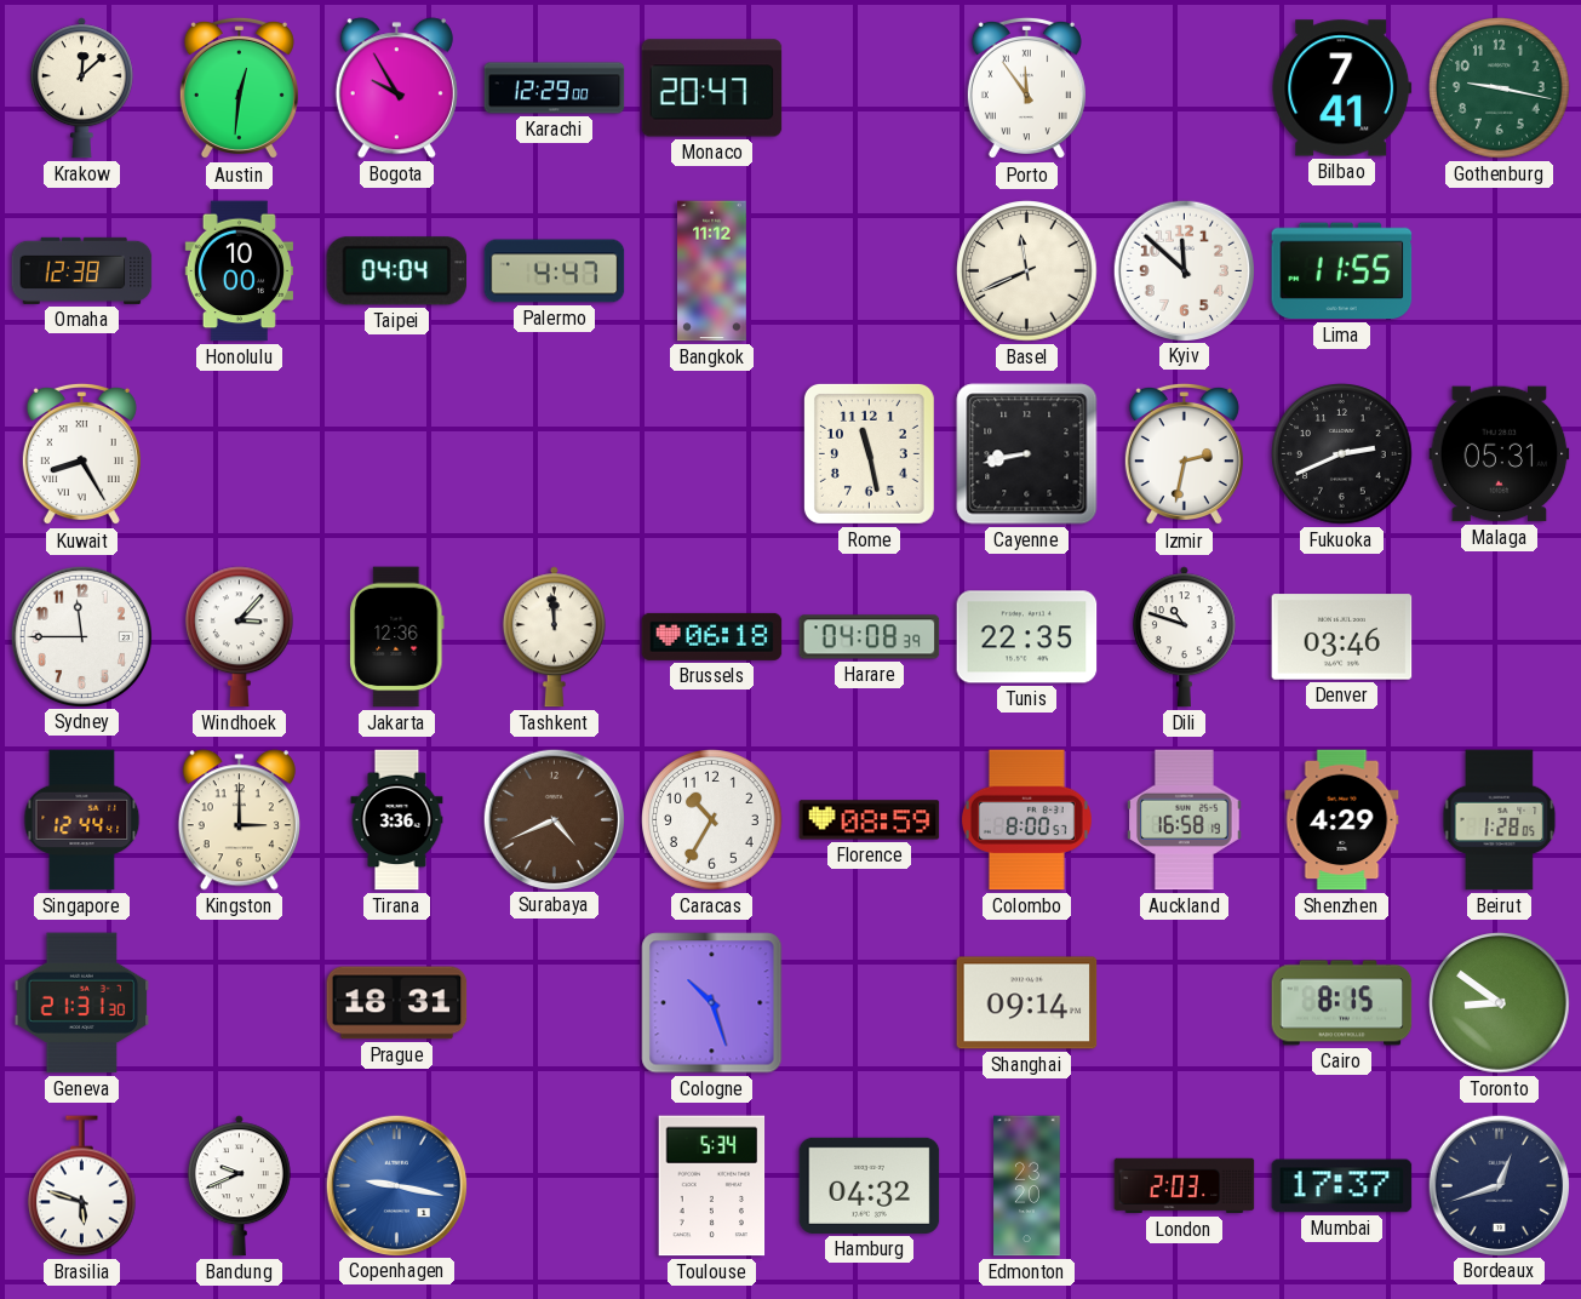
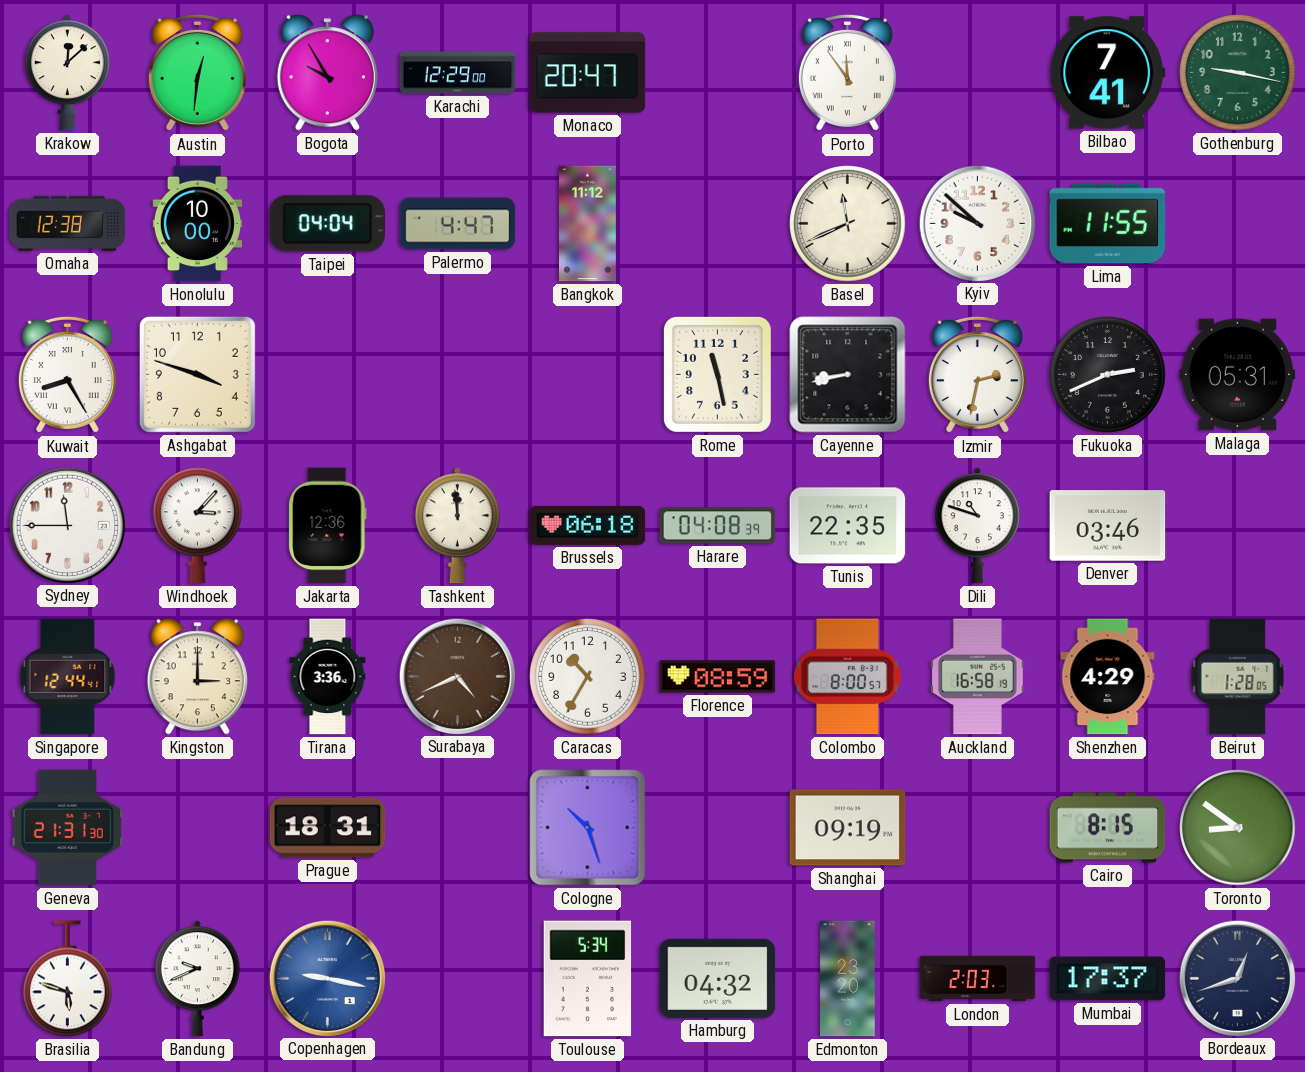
Kyiv: 11:52 -> 9:52 (977, 223)
Ashgabat: none -> 3:48 (197, 374)
Shanghai: 09:14 -> 09:19 (848, 828)
